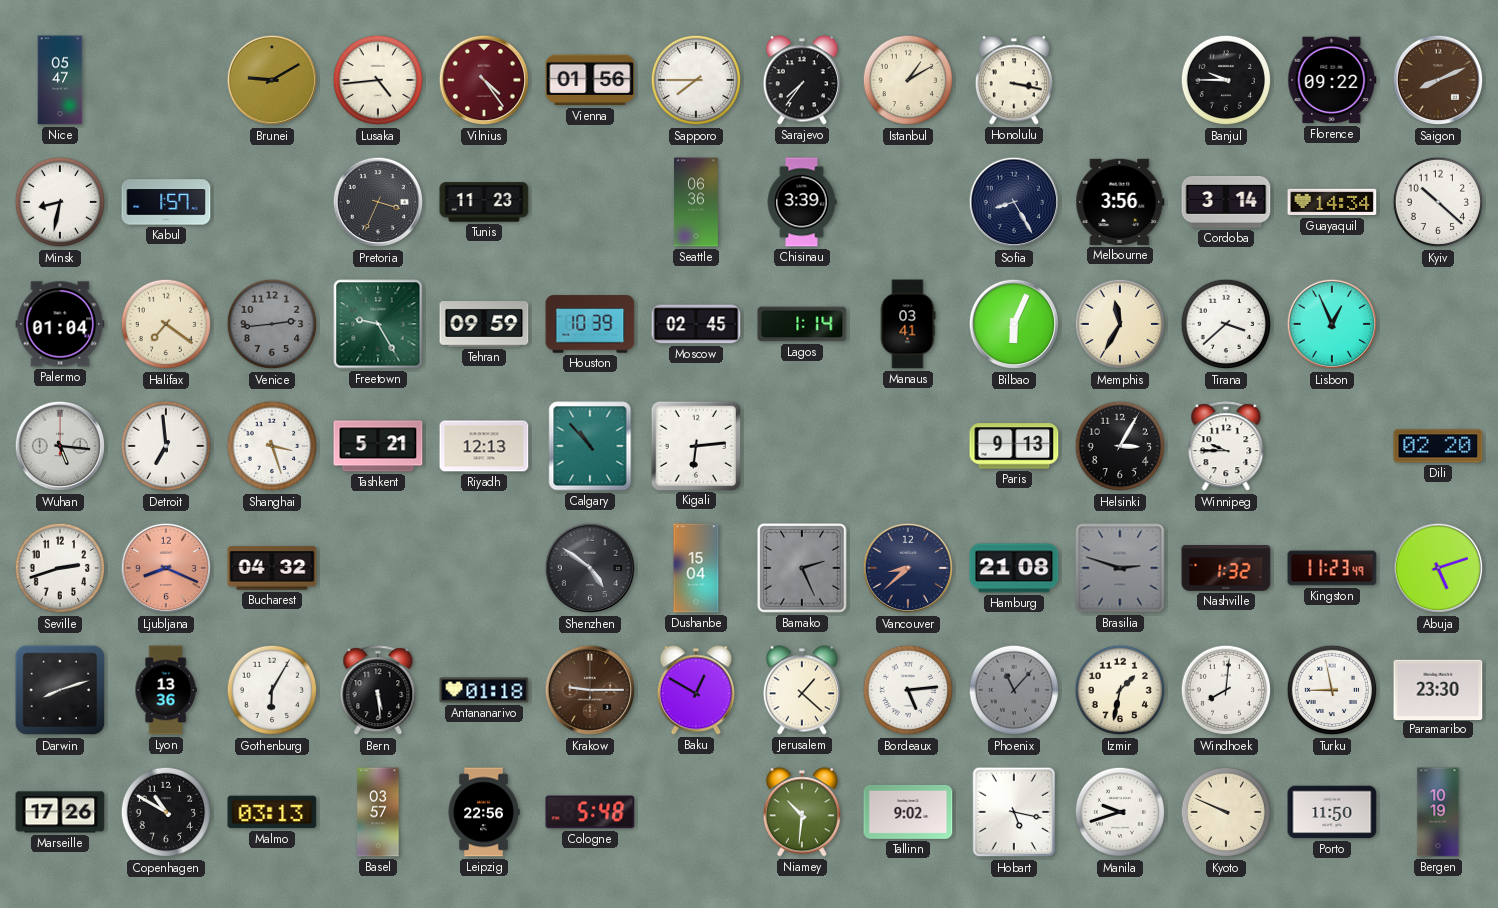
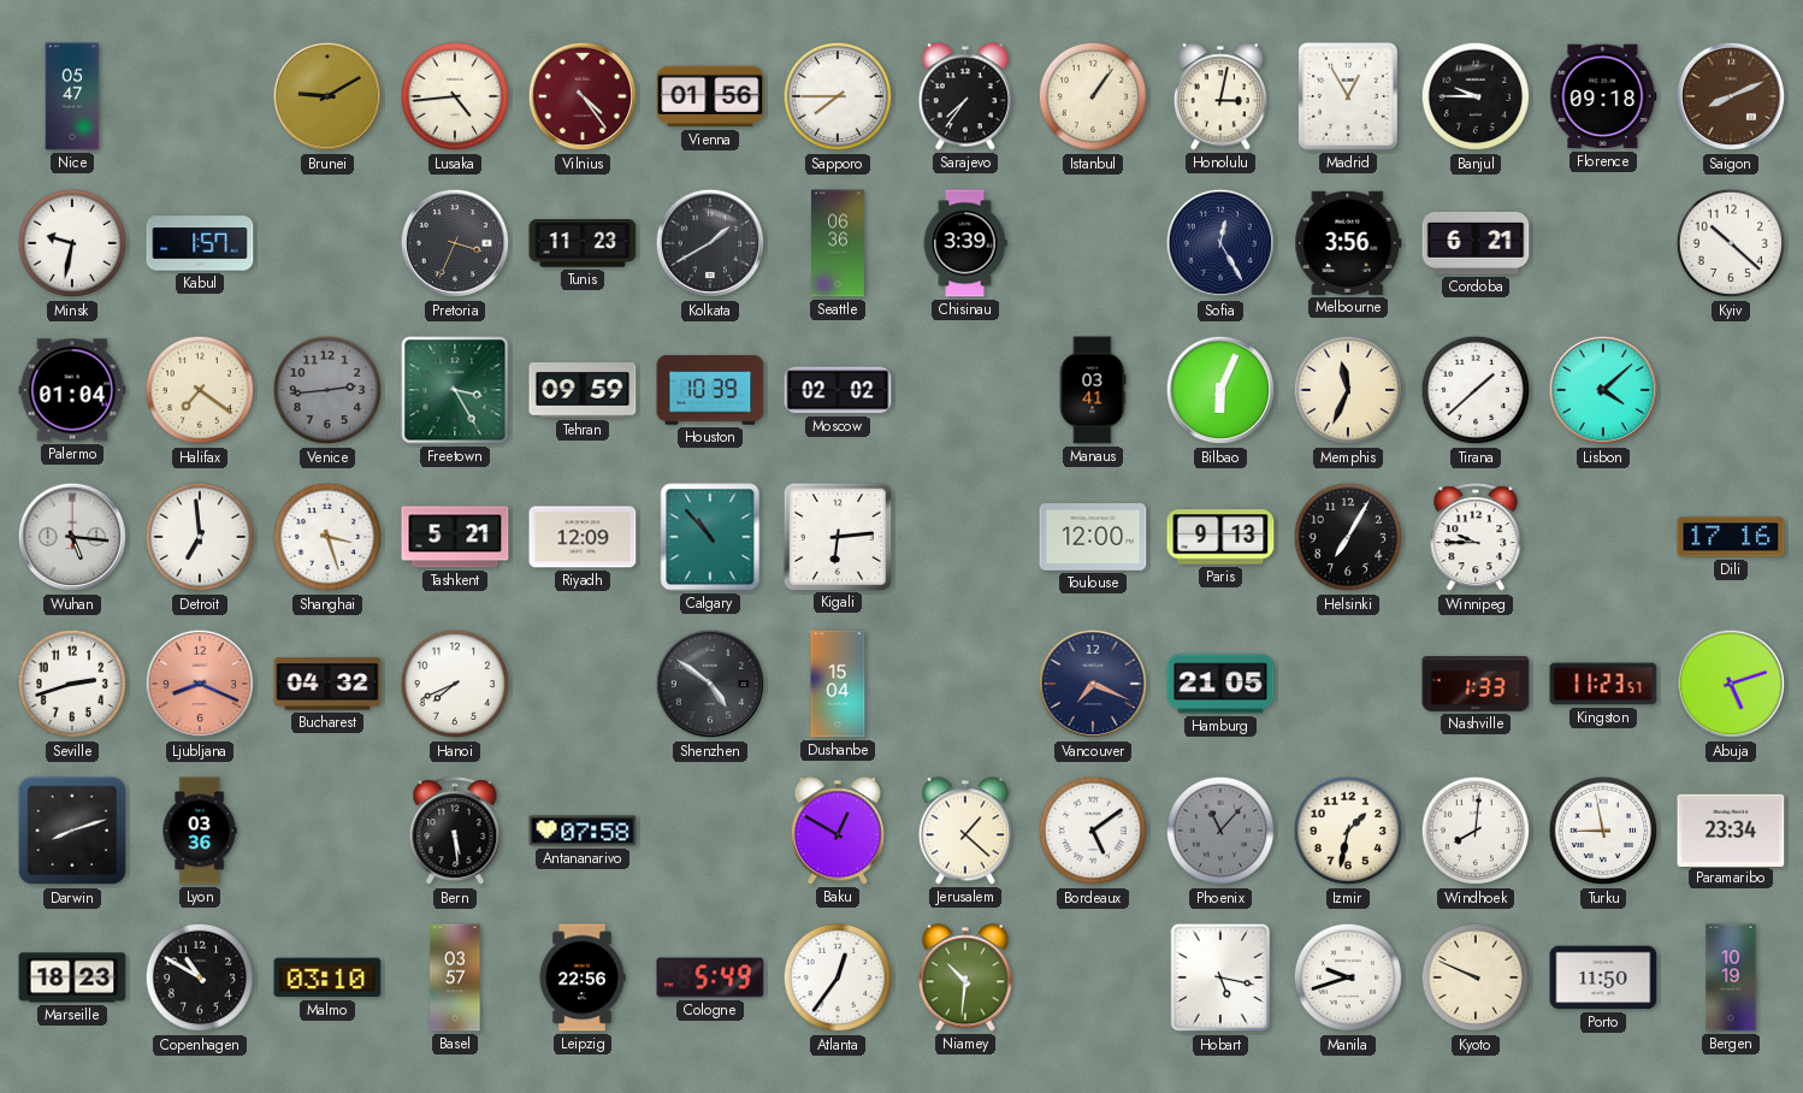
Istanbul: 1:10 -> 1:06 (1093, 96)
Honolulu: 3:17 -> 3:02 (1220, 96)
Madrid: none -> 12:55 (1349, 98)
Florence: 09:22 -> 09:18 (1603, 96)
Minsk: 8:32 -> 9:32 (72, 243)
Kolkata: none -> 1:40 (710, 243)
Sofia: 8:25 -> 12:25 (1220, 243)
Cordoba: 3:14 -> 6:21 (1476, 243)
Guayaquil: 14:34 -> none (1332, 202)
Freetown: 9:25 -> 3:25 (455, 390)
Moscow: 02:45 -> 02:02 (838, 390)
Lagos: 1:14 -> none (802, 324)
Memphis: 11:35 -> 11:34 (1348, 390)
Tirana: 3:38 -> 1:38 (1476, 390)
Lisbon: 12:56 -> 4:08 (1603, 390)
Riyadh: 12:13 -> 12:09 (583, 537)
Toulouse: none -> 12:00 (1093, 538)
Helsinki: 3:05 -> 7:05 (1348, 537)
Dili: 02:20 -> 17:16 (1731, 537)
Hanoi: none -> 7:41 (455, 684)
Bamako: 2:26 -> none (802, 568)
Vancouver: 8:38 -> 7:19 (1093, 684)
Hamburg: 21:08 -> 21:05 (1220, 684)
Brasilia: 2:48 -> none (1120, 568)
Nashville: 1:32 -> 1:33 (1476, 685)
Kingston: 11:23:49 -> 11:23:57 (1603, 684)
Lyon: 13:36 -> 03:36 (200, 831)
Gothenburg: 6:05 -> none (272, 690)
Antananarivo: 01:18 -> 07:58 (583, 831)
Krakow: 9:15 -> none (590, 690)
Bordeaux: 5:14 -> 5:09 (1093, 831)
Paramaribo: 23:30 -> 23:34 (1731, 829)
Marseille: 17:26 -> 18:23 (72, 977)
Malmo: 03:13 -> 03:10 (327, 977)
Cologne: 5:48 -> 5:49 (710, 977)
Atlanta: none -> 12:36 (838, 977)
Tallinn: 9:02 -> none (908, 812)
